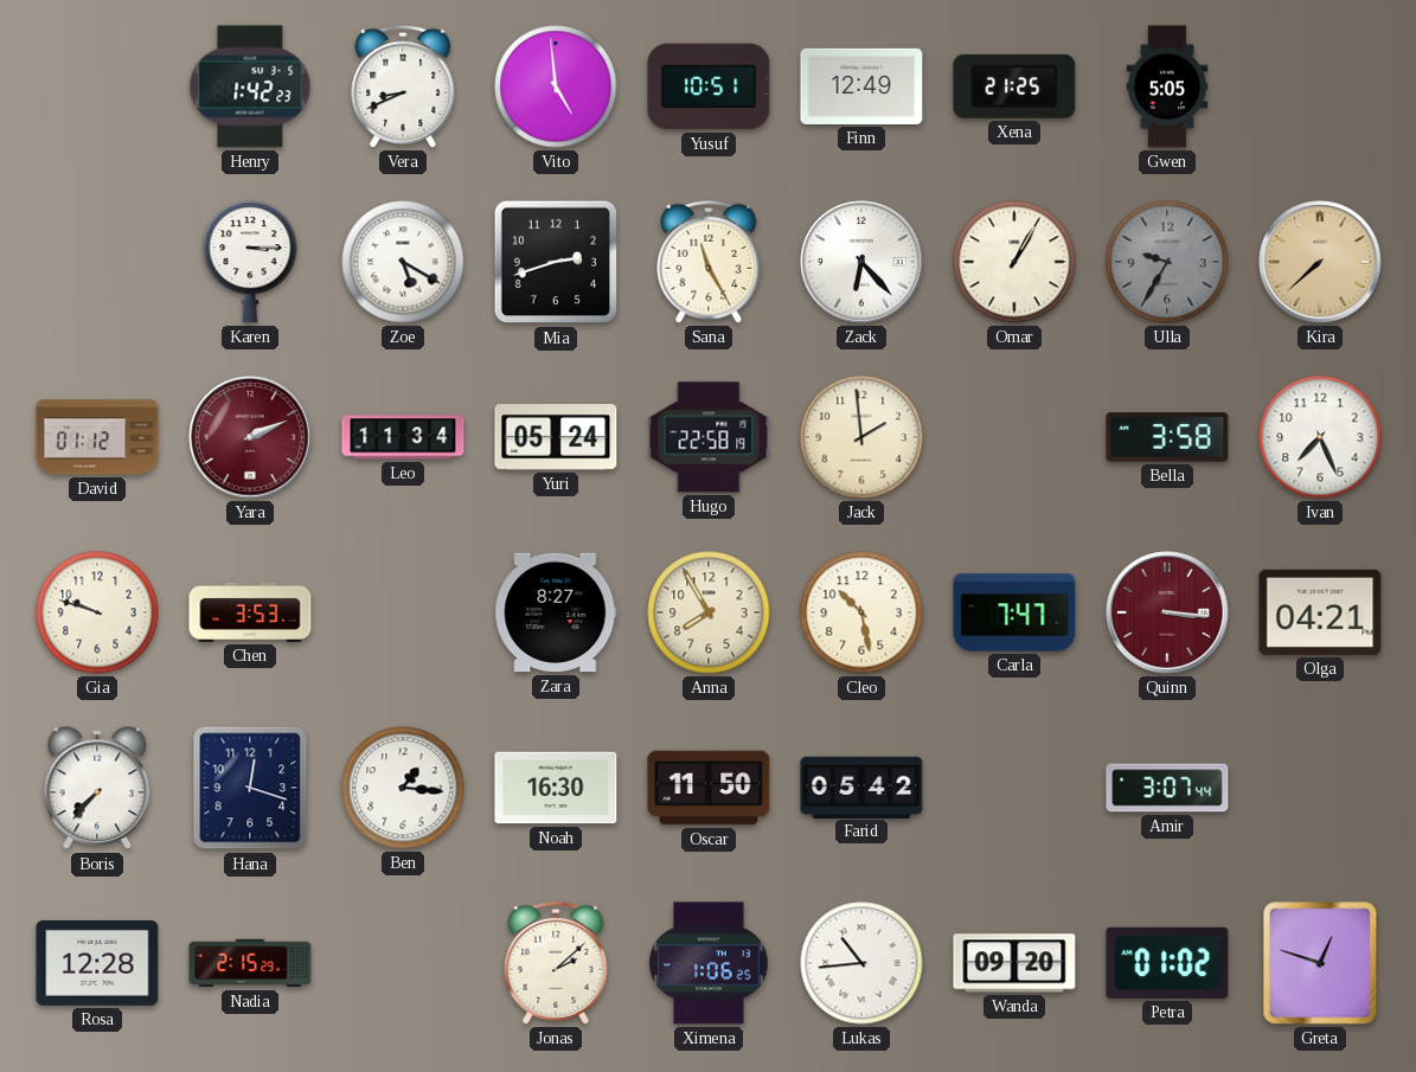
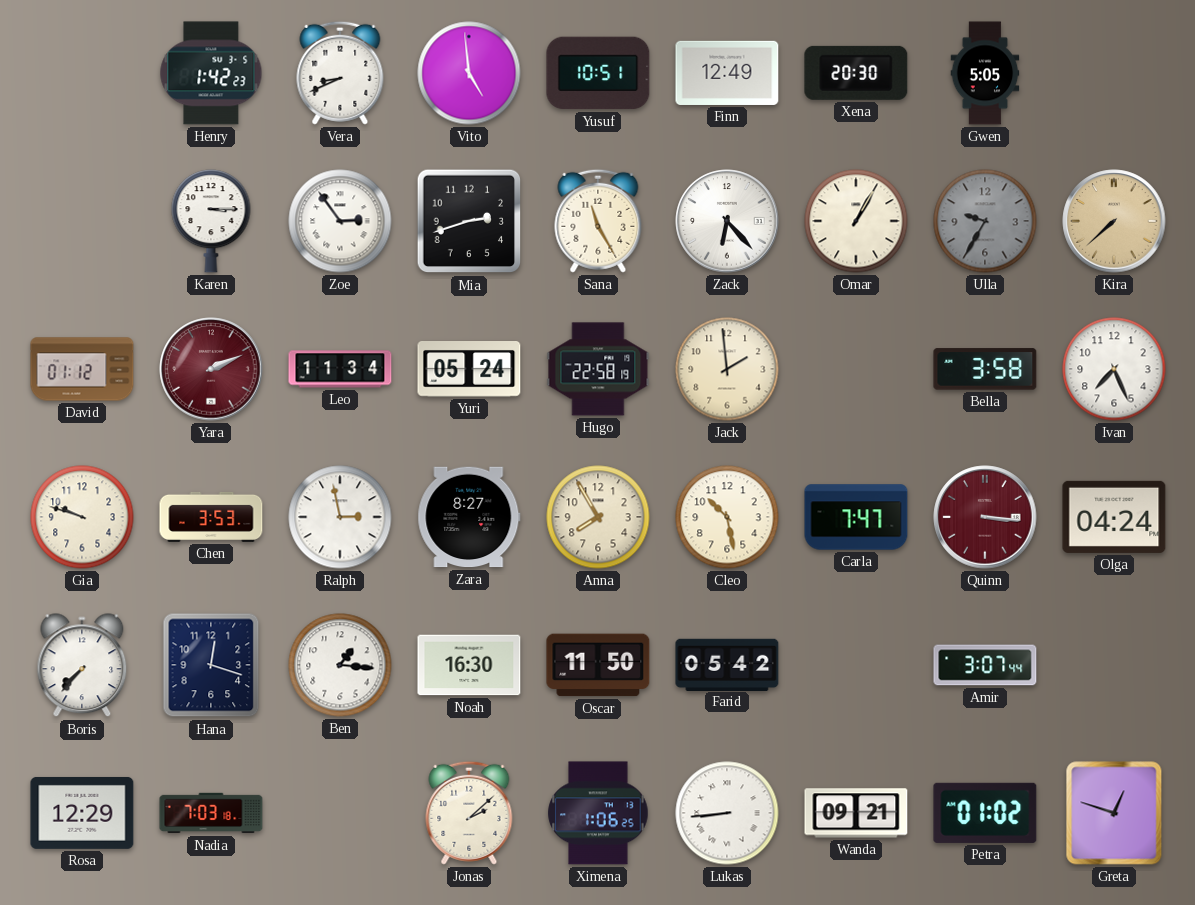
Xena: 21:25 -> 20:30 (856, 73)
Zoe: 5:20 -> 2:54 (340, 221)
Ralph: none -> 2:58 (340, 517)
Olga: 04:21 -> 04:24 (1114, 517)
Rosa: 12:28 -> 12:29 (82, 813)
Nadia: 2:15 -> 7:03 (211, 813)
Lukas: 10:44 -> 8:44 (727, 813)
Wanda: 09:20 -> 09:21 (856, 813)
